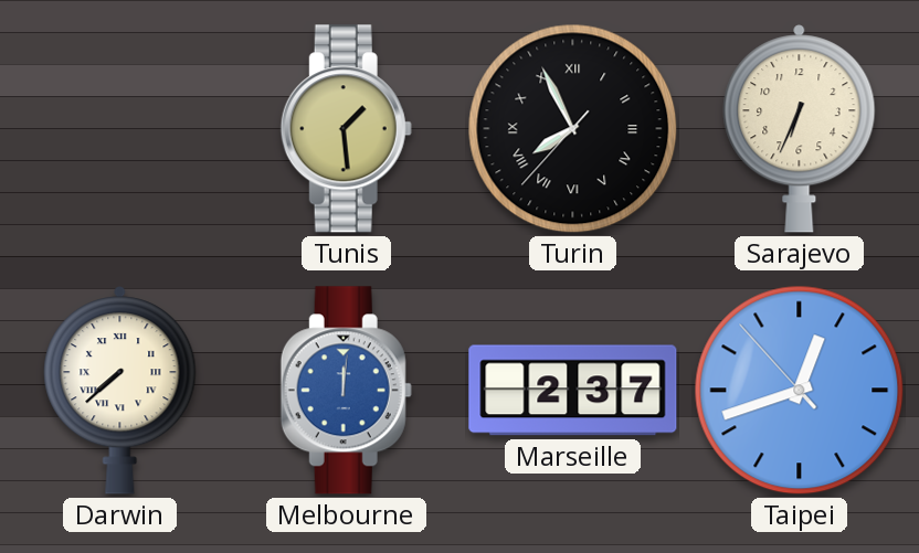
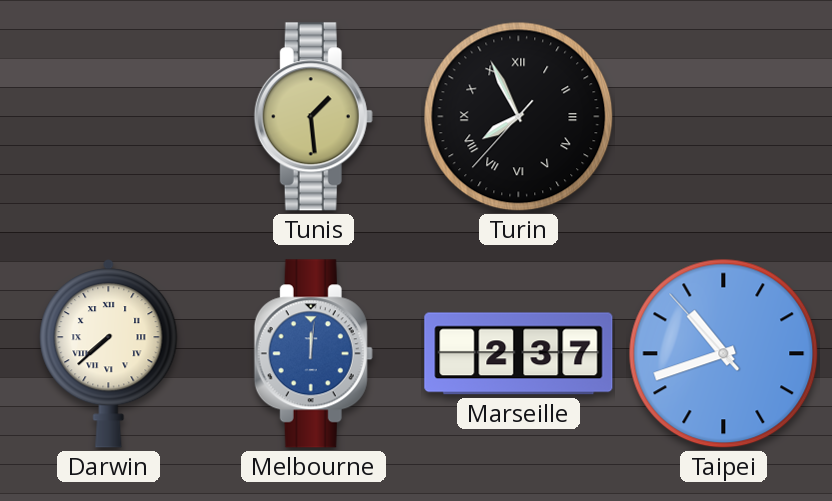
Sarajevo: 6:34 -> none (800, 129)
Taipei: 12:41 -> 10:41 (724, 354)
